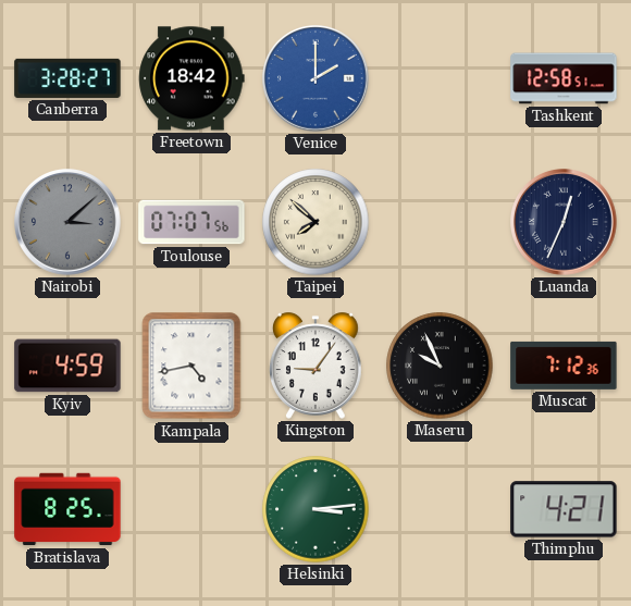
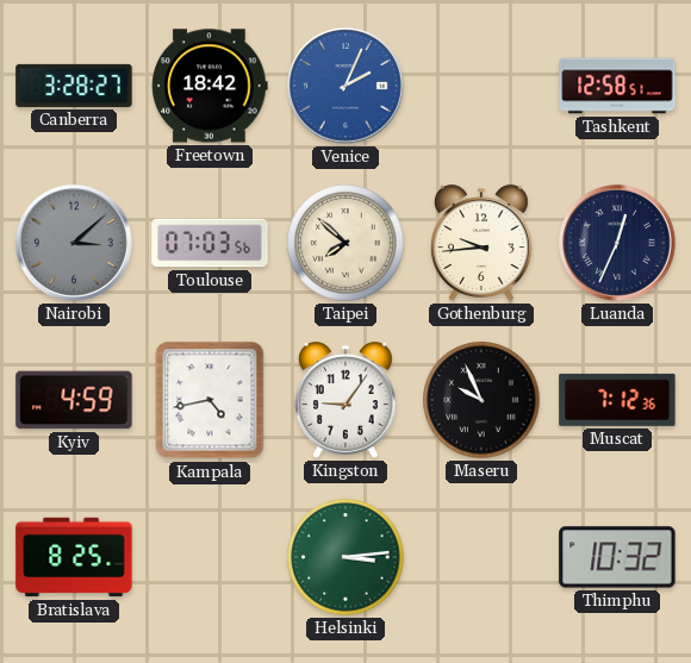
Venice: 2:00 -> 2:04 (347, 87)
Toulouse: 07:07 -> 07:03 (210, 243)
Gothenburg: none -> 9:44 (483, 243)
Thimphu: 4:21 -> 10:32 (617, 557)
